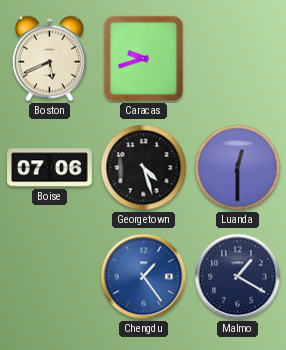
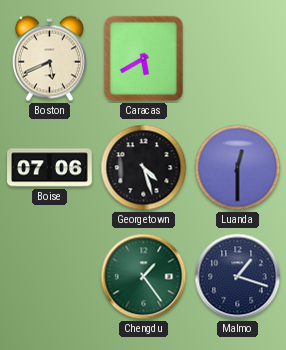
Caracas: 9:42 -> 5:40 (144, 59)
Chengdu dial: blue -> green (144, 277)
Malmo: 1:20 -> 1:18 (238, 277)
